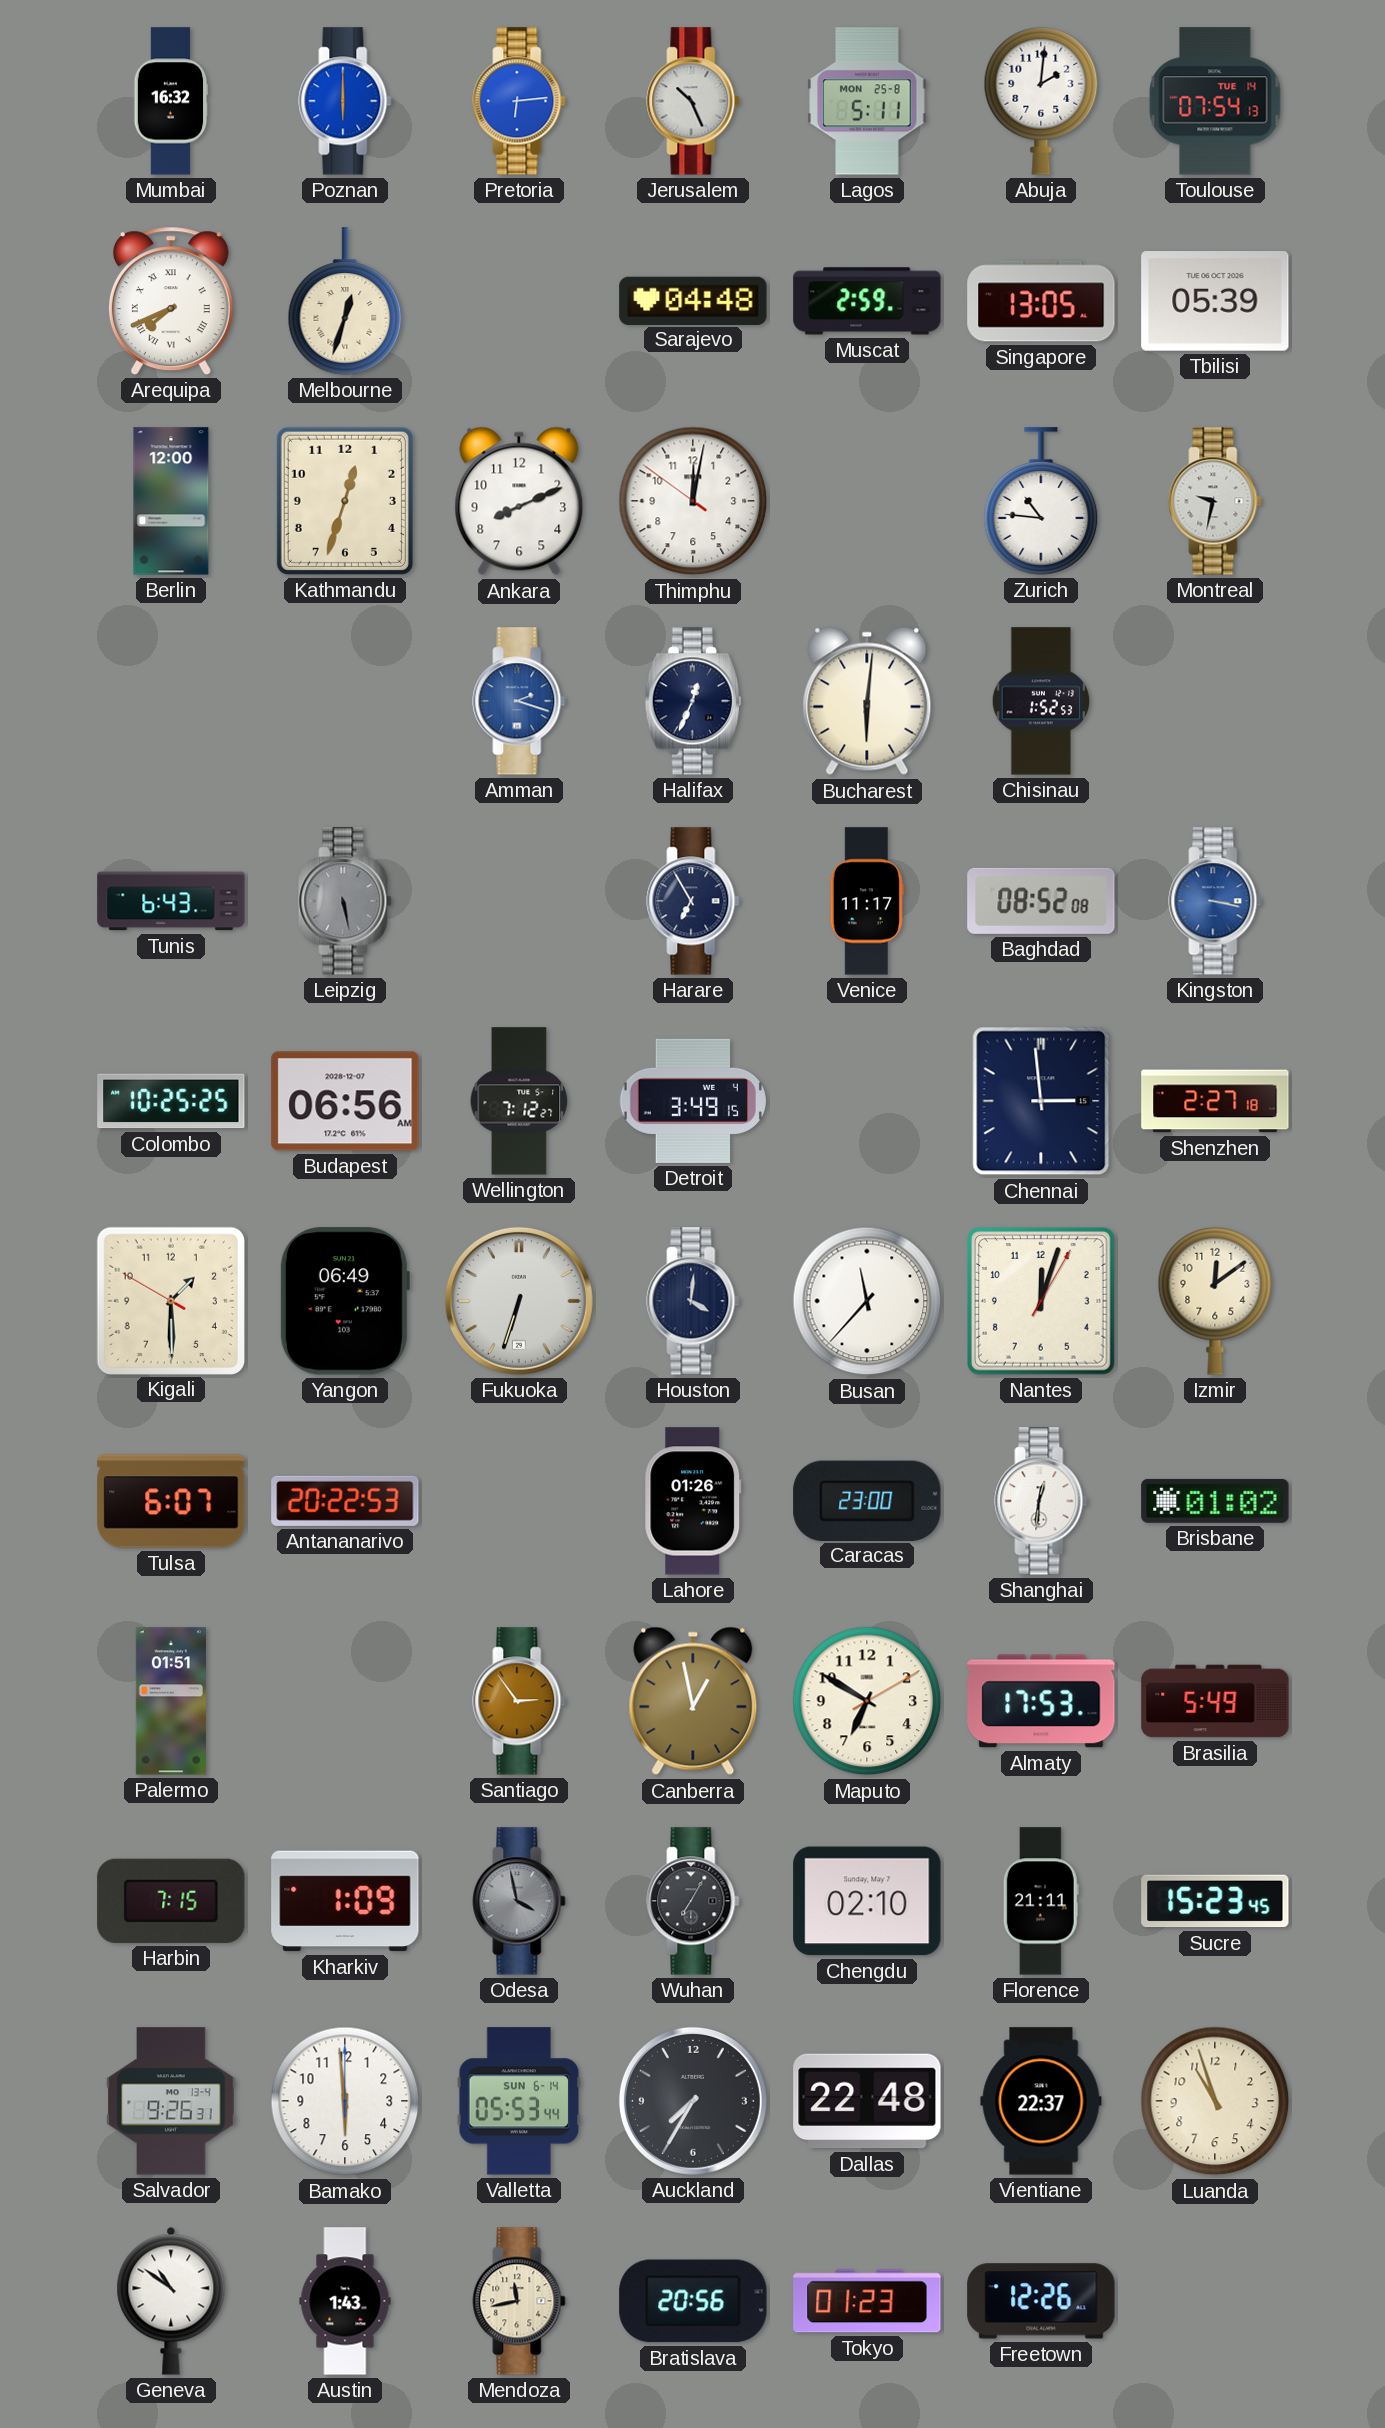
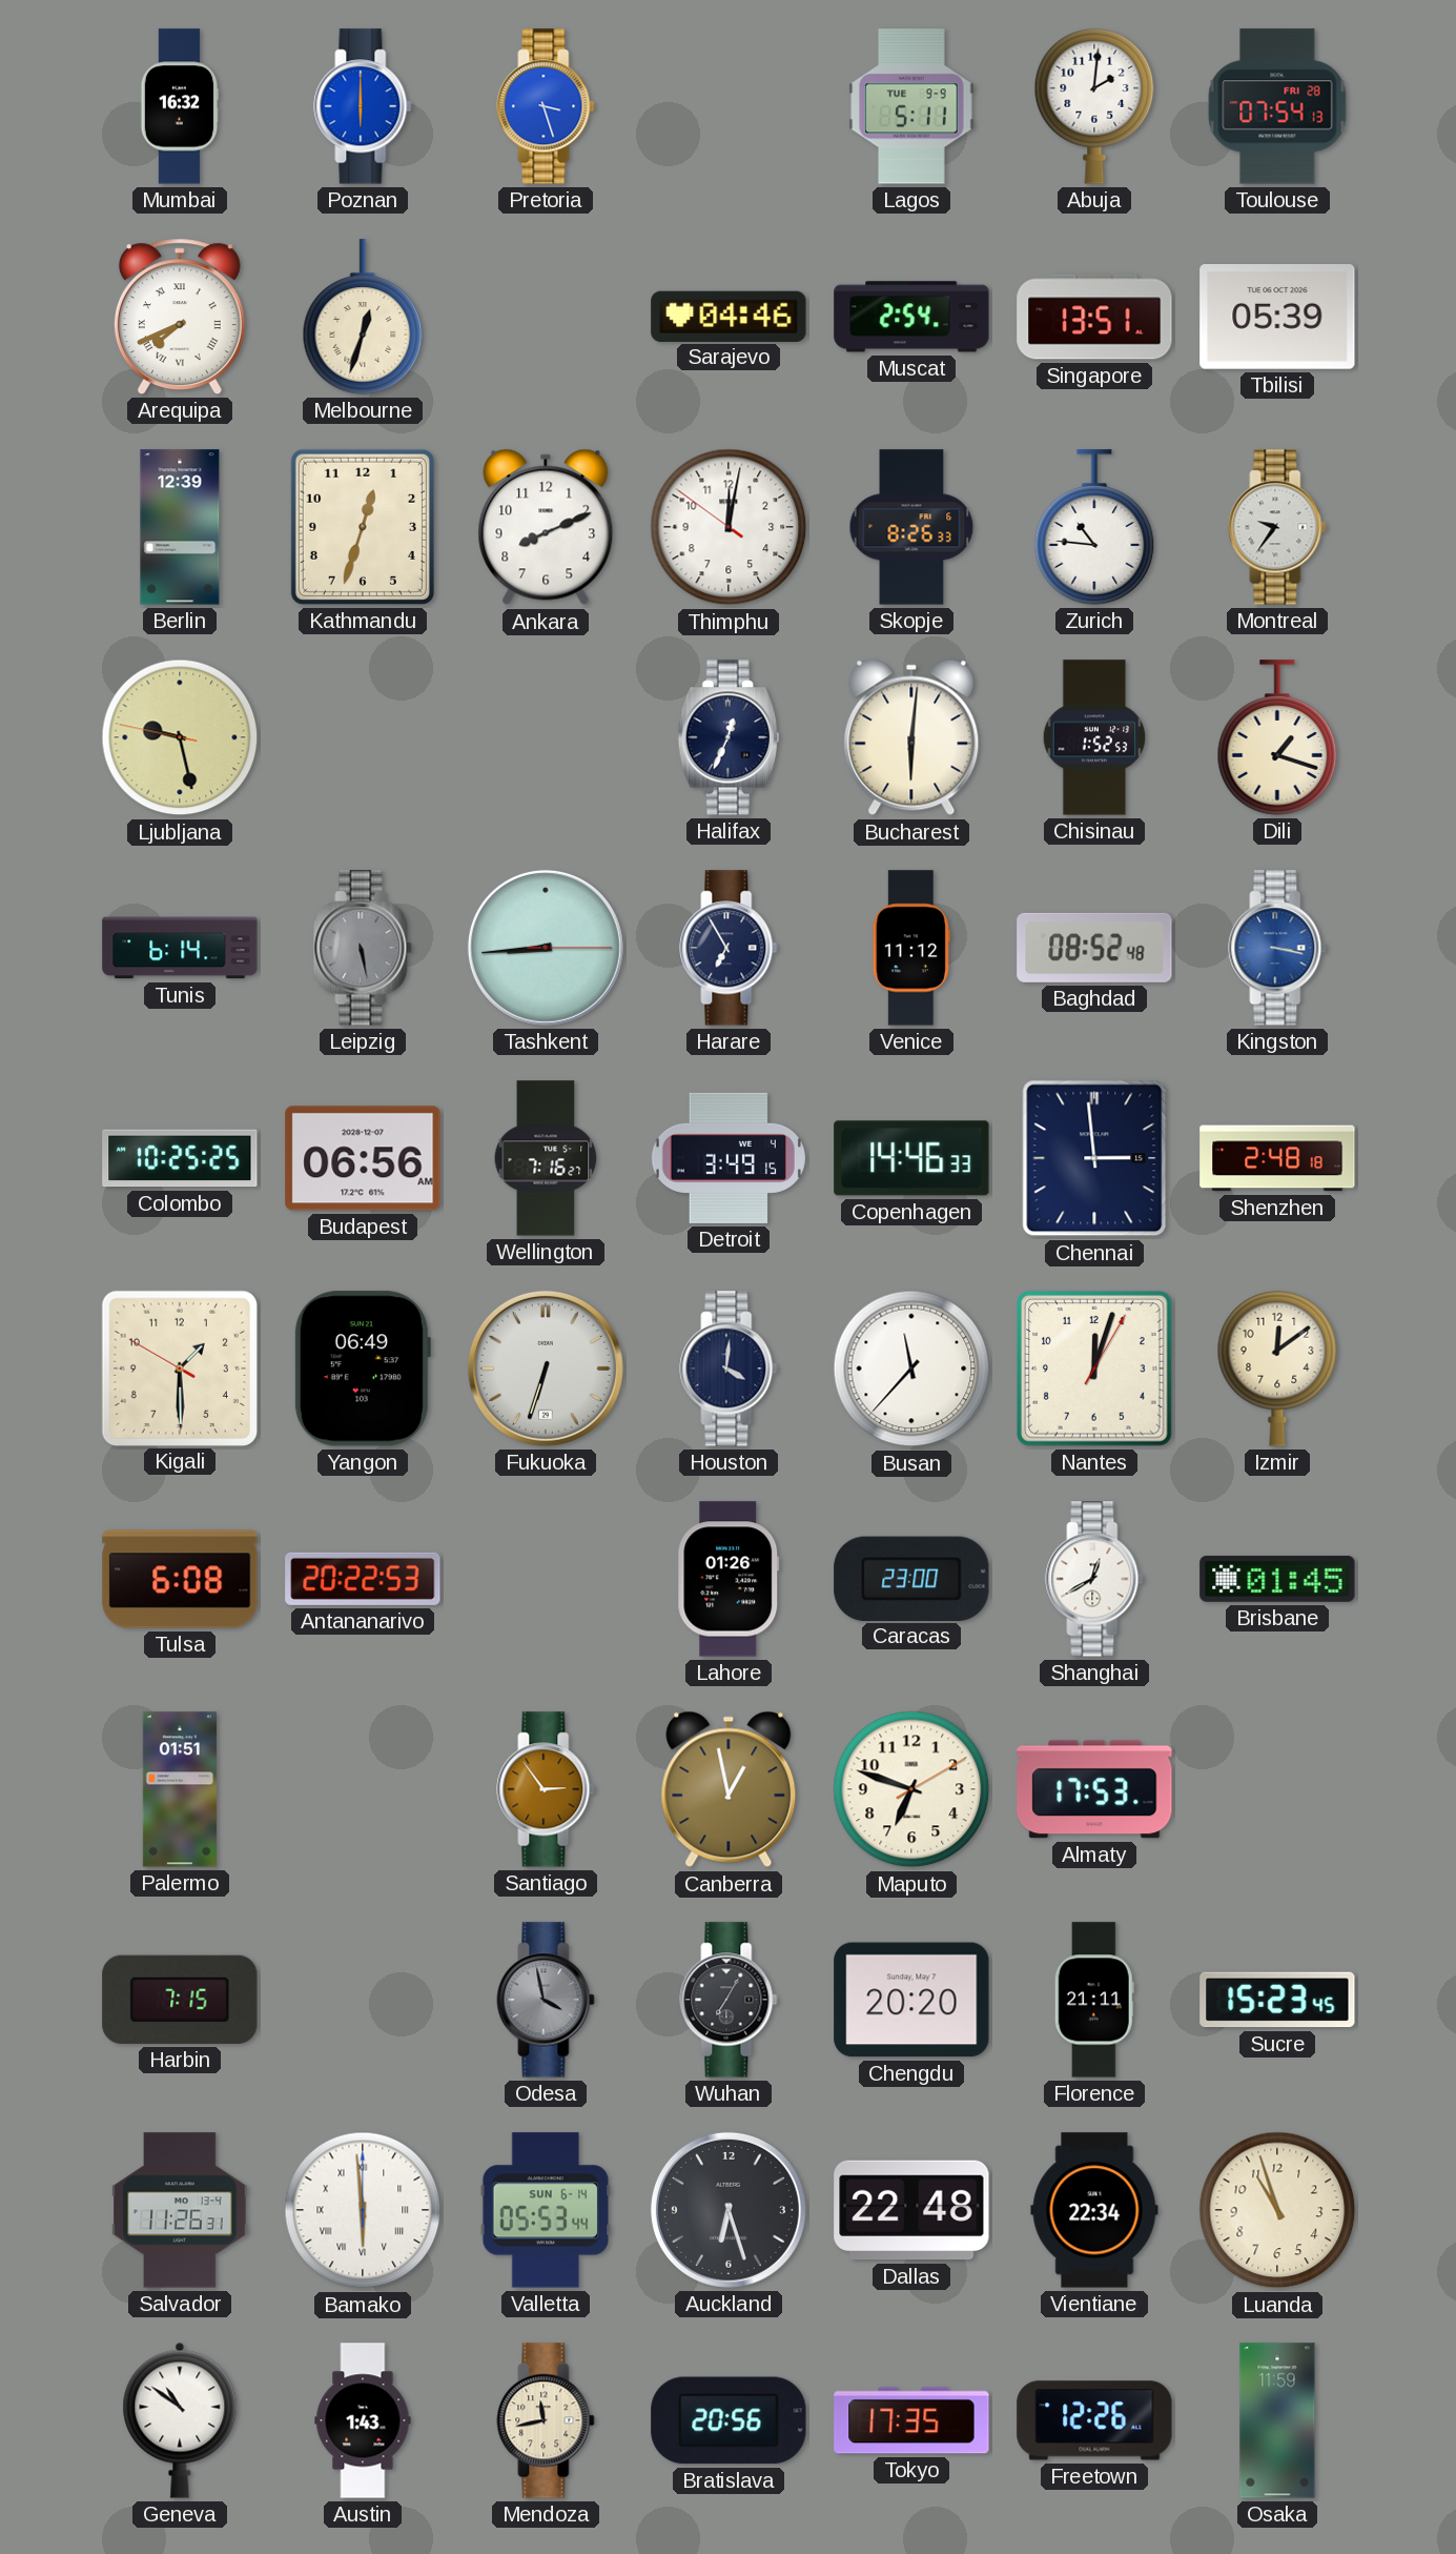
Pretoria: 6:14 -> 3:27 (546, 106)
Jerusalem: 10:26 -> none (693, 101)
Lagos date: MON 25-8 -> TUE 9-9 (911, 106)
Toulouse date: TUE 14 -> FRI 28 (1277, 106)
Sarajevo: 04:48 -> 04:46 (729, 316)
Muscat: 2:59 -> 2:54 (911, 317)
Singapore: 13:05 -> 13:51 (1094, 317)
Berlin: 12:00 -> 12:39 (180, 527)
Skopje: none -> 8:26 (911, 527)
Montreal: 9:32 -> 9:36 (1277, 527)
Ljubljana: none -> 9:27 (180, 737)
Amman: 2:18 -> none (519, 701)
Dili: none -> 1:18 (1277, 737)
Tunis: 6:43 -> 6:14 (180, 948)
Tashkent: none -> 8:44 (546, 948)
Venice: 11:17 -> 11:12 (911, 948)
Baghdad: 08:52:08 -> 08:52:48 (1094, 948)
Wellington: 7:12 -> 7:16 (546, 1158)
Copenhagen: none -> 14:46 (911, 1158)
Shenzhen: 2:27 -> 2:48 (1277, 1158)
Tulsa: 6:07 -> 6:08 (180, 1579)
Shanghai: 12:31 -> 12:40 (1094, 1579)
Brisbane: 01:02 -> 01:45 (1277, 1579)
Maputo: 6:50 -> 6:48 (911, 1789)
Brasilia: 5:49 -> none (1215, 1701)
Kharkiv: 1:09 -> none (345, 1901)
Chengdu: 02:10 -> 20:20 (911, 2000)
Salvador: 9:26 -> 11:26 (180, 2210)
Bamako numerals: Arabic -> Roman (363, 2210)
Auckland: 7:35 -> 6:27 (729, 2210)
Vientiane: 22:37 -> 22:34 (1094, 2210)
Tokyo: 01:23 -> 17:35 (911, 2420)
Osaka: none -> 11:59 (1277, 2420)
